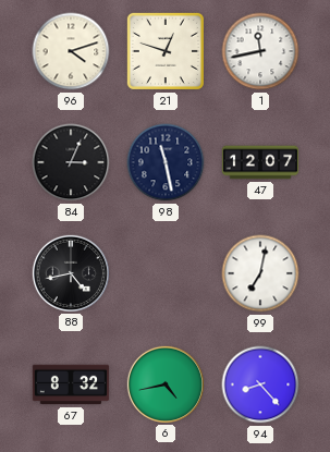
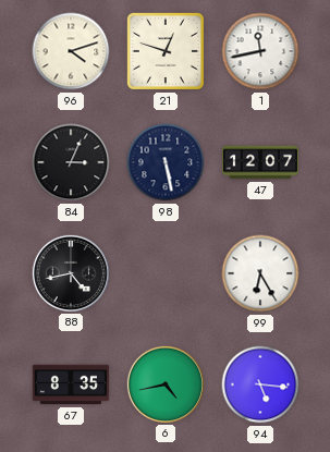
98: 11:28 -> 5:28 (166, 162)
99: 7:02 -> 6:25 (260, 273)
67: 8:32 -> 8:35 (71, 384)
94: 8:23 -> 5:16 (260, 384)
